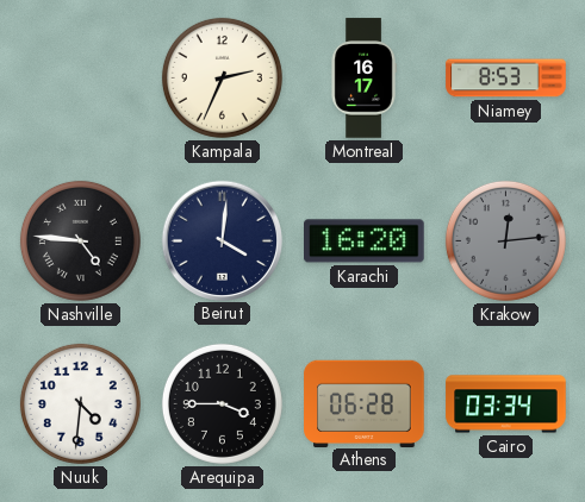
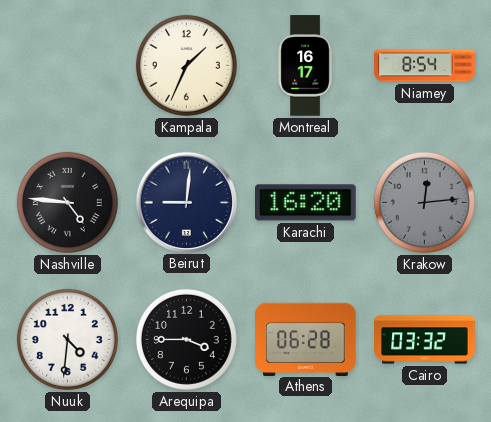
Kampala: 2:34 -> 1:34 (186, 65)
Niamey: 8:53 -> 8:54 (425, 66)
Beirut: 4:01 -> 9:01 (186, 202)
Cairo: 03:34 -> 03:32 (425, 340)
